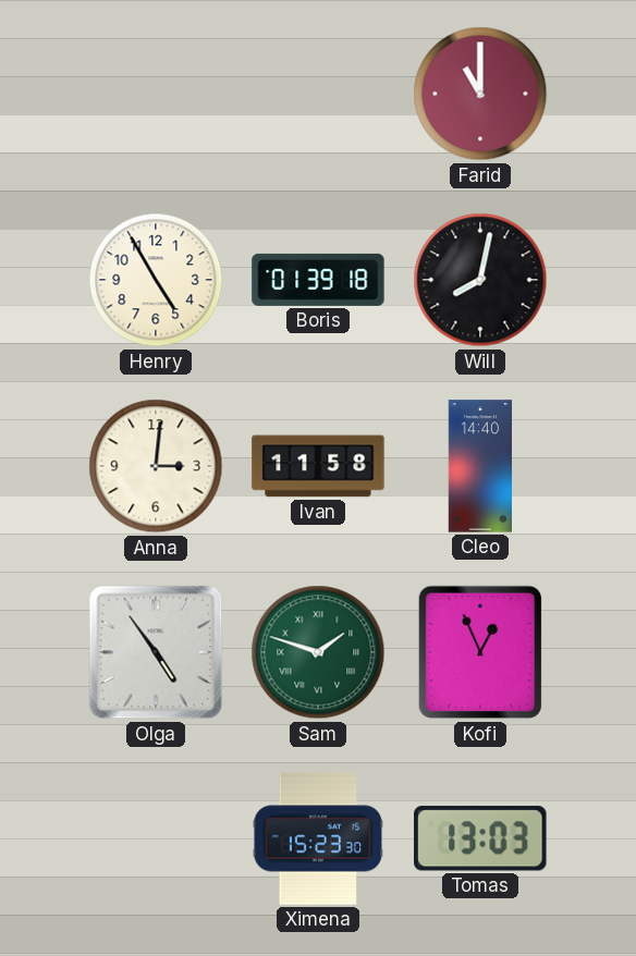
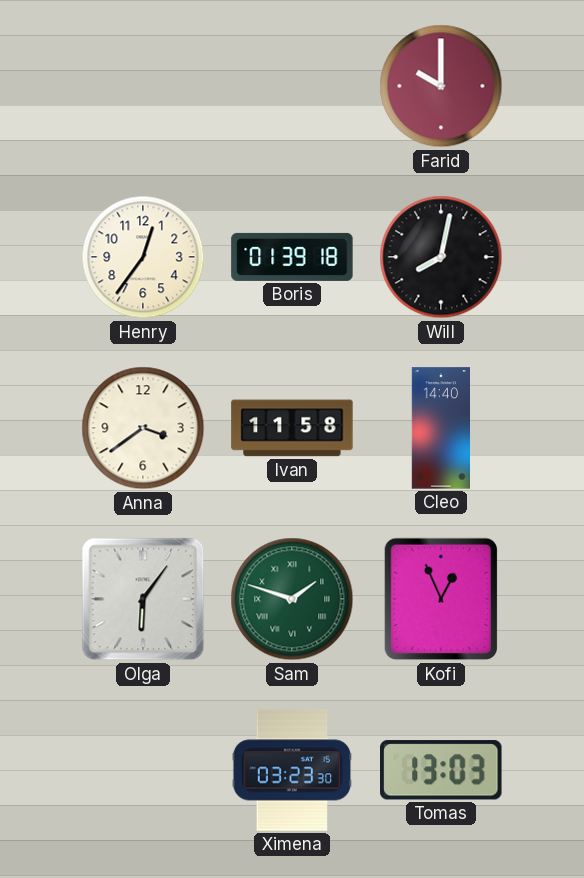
Farid: 11:00 -> 10:00 (441, 86)
Henry: 4:55 -> 12:36 (143, 257)
Anna: 3:01 -> 3:39 (143, 428)
Olga: 4:54 -> 6:06 (143, 599)
Ximena: 15:23 -> 03:23 (292, 770)
